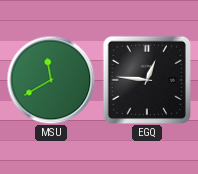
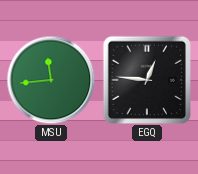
MSU: 11:40 -> 11:44 (51, 80)
